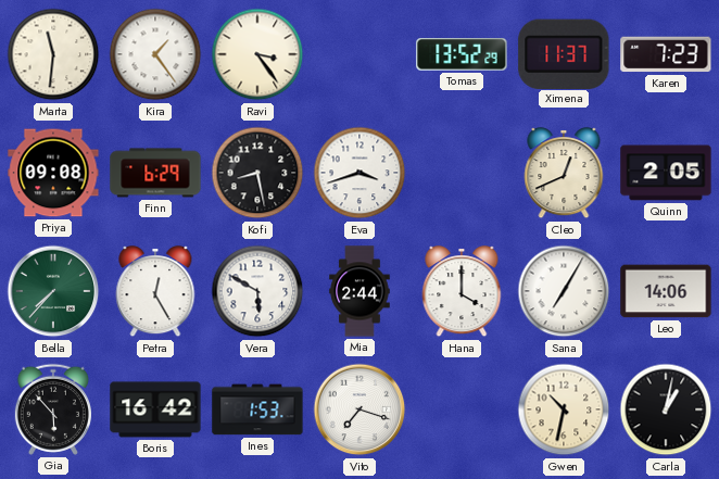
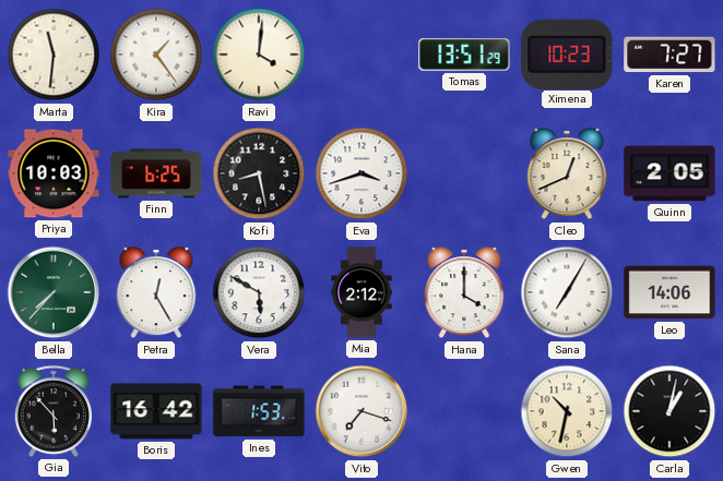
Ravi: 3:24 -> 4:01 (259, 55)
Tomas: 13:52 -> 13:51 (464, 56)
Ximena: 11:37 -> 10:23 (567, 53)
Karen: 7:23 -> 7:27 (669, 55)
Priya: 09:08 -> 10:03 (54, 173)
Finn: 6:29 -> 6:25 (156, 173)
Mia: 2:44 -> 2:12 (361, 292)
